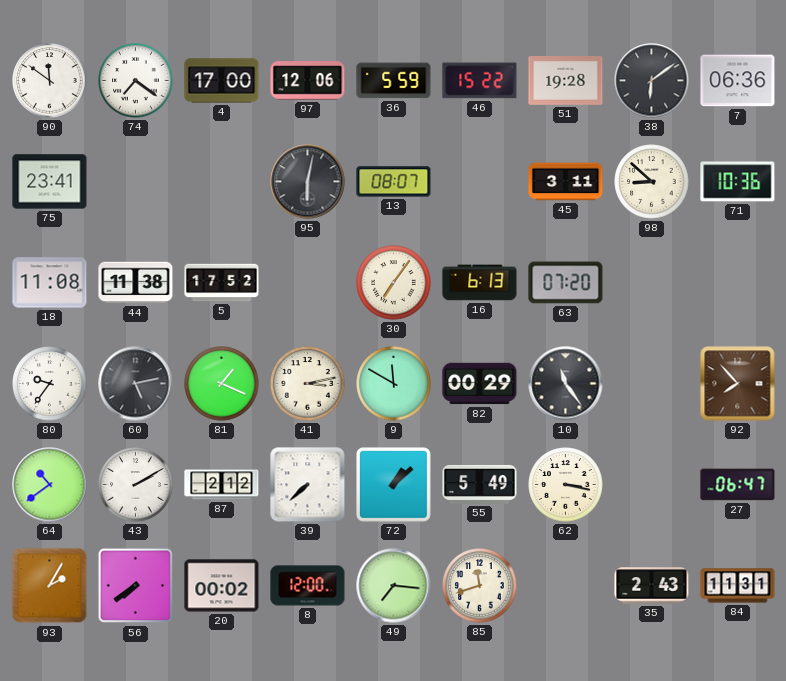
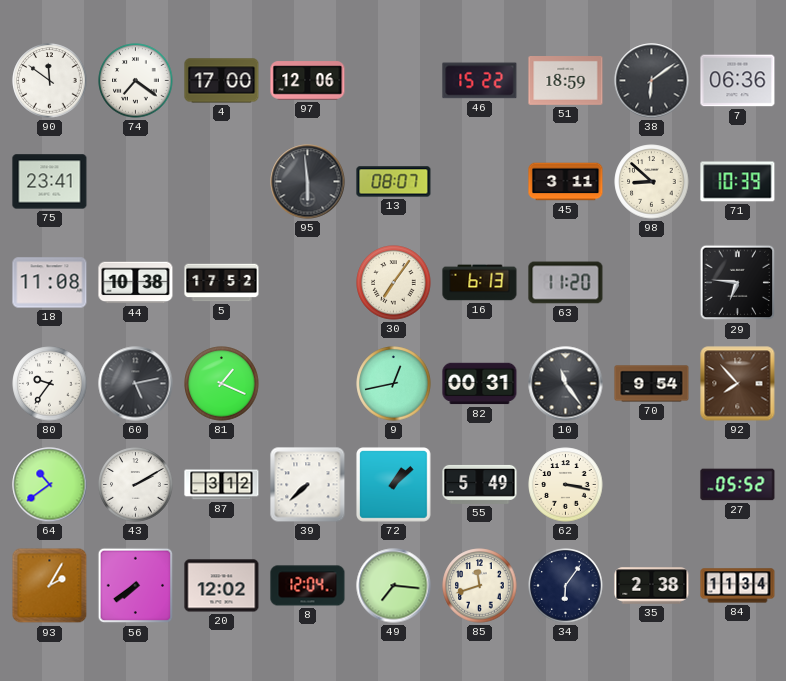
36: 5:59 -> none (394, 81)
51: 19:28 -> 18:59 (566, 81)
95: 6:02 -> 5:59 (308, 182)
71: 10:36 -> 10:39 (738, 182)
44: 11:38 -> 10:38 (136, 283)
63: 07:20 -> 11:20 (566, 283)
29: none -> 6:46 (738, 283)
41: 3:13 -> none (308, 384)
9: 11:50 -> 12:43 (394, 384)
82: 00:29 -> 00:31 (480, 384)
70: none -> 9:54 (652, 384)
87: 2:12 -> 3:12 (222, 485)
27: 06:47 -> 05:52 (738, 485)
20: 00:02 -> 12:02 (222, 586)
8: 12:00 -> 12:04 (308, 586)
34: none -> 6:06 (566, 586)
35: 2:43 -> 2:38 (652, 586)
84: 11:31 -> 11:34 (738, 586)
